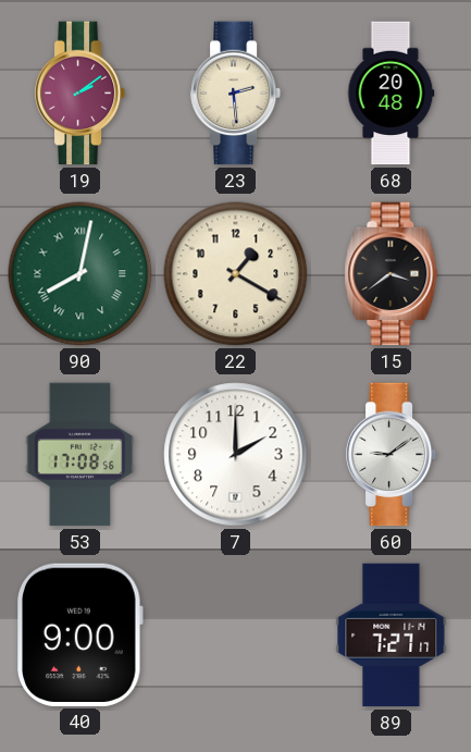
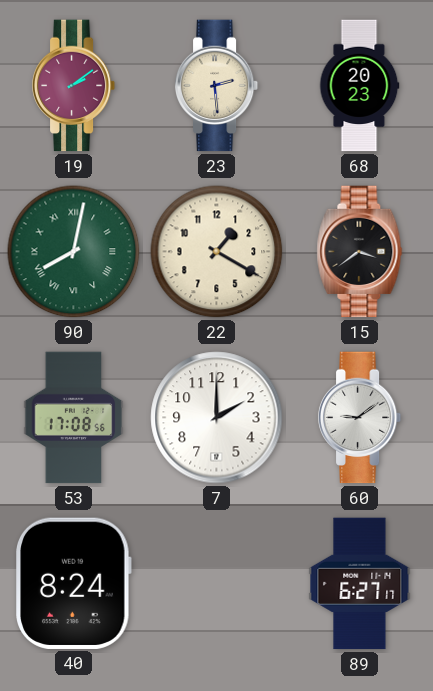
68: 20:48 -> 20:23 (359, 86)
40: 9:00 -> 8:24 (74, 583)
89: 7:27 -> 6:27 (360, 584)
